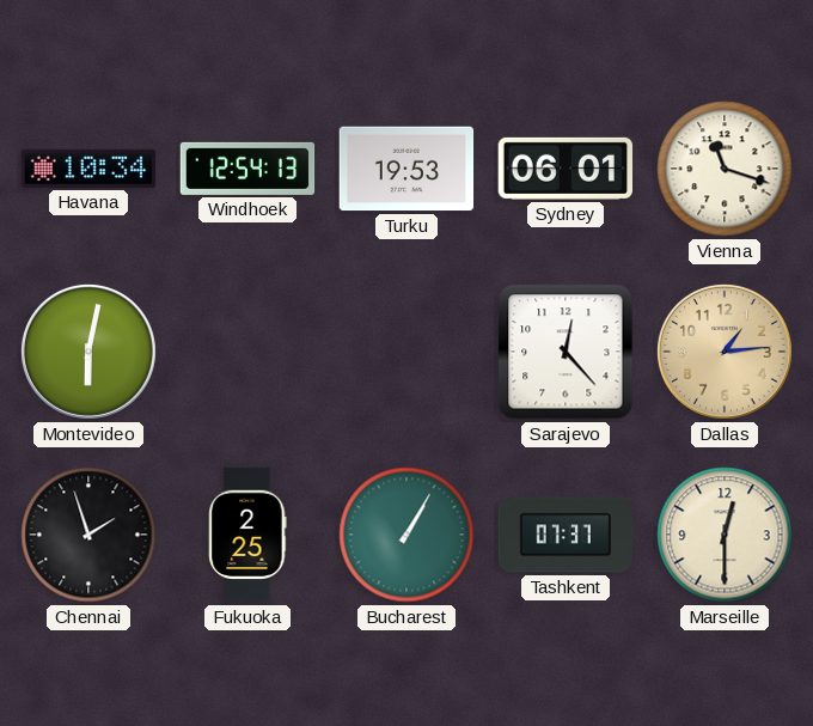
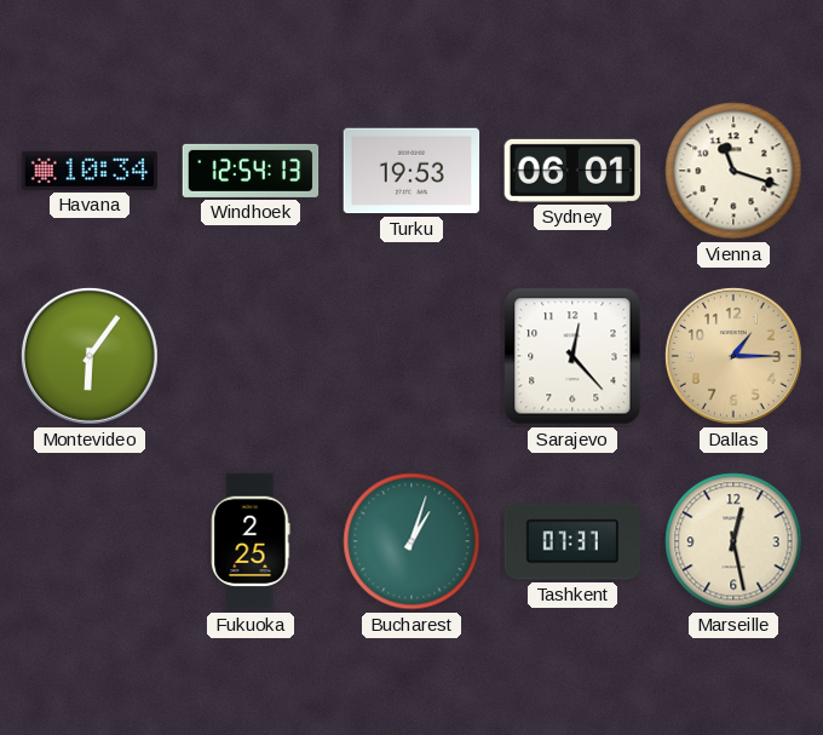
Montevideo: 6:02 -> 6:06 (90, 356)
Dallas: 1:14 -> 1:15 (733, 356)
Chennai: 1:57 -> none (88, 535)
Bucharest: 1:05 -> 1:03 (411, 541)
Marseille: 12:30 -> 12:28 (733, 541)
